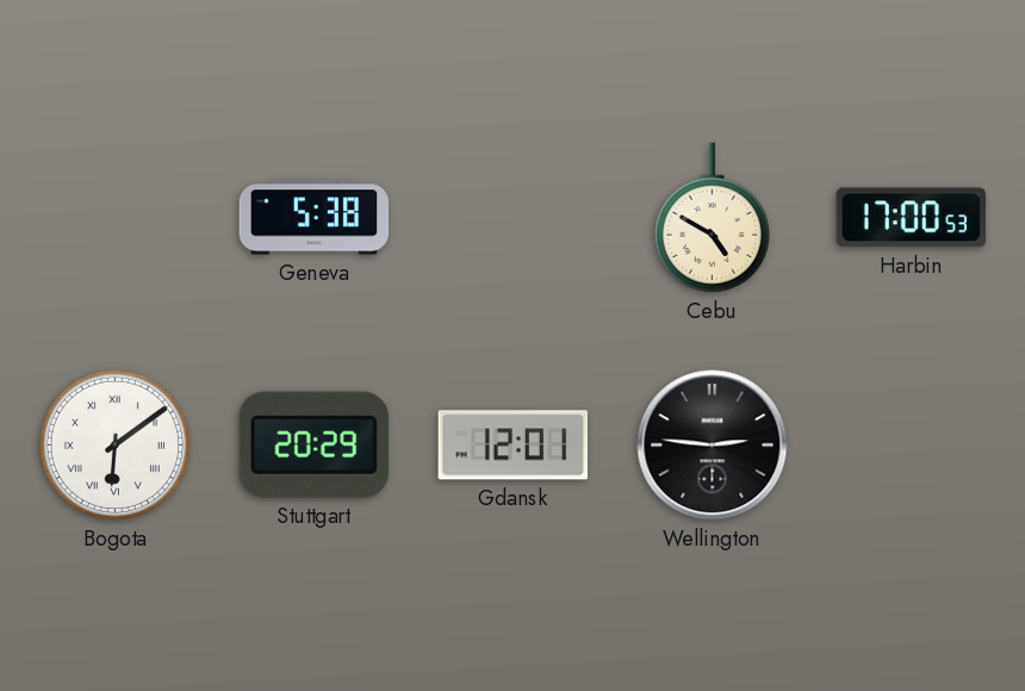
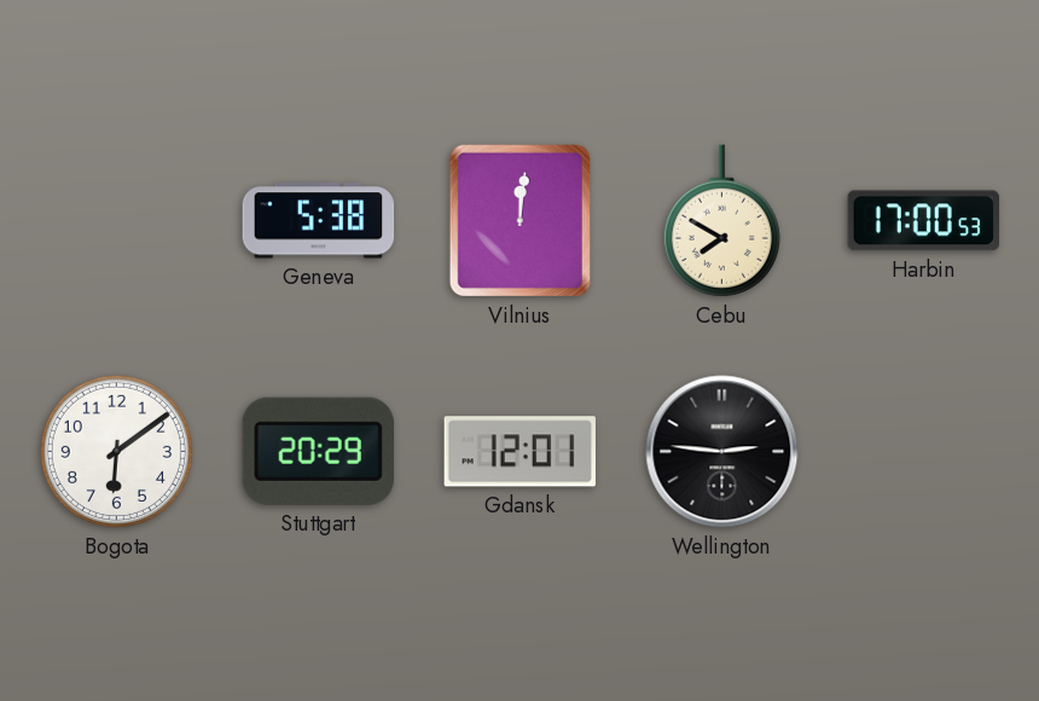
Vilnius: none -> 12:01 (519, 220)
Cebu: 4:50 -> 7:50 (721, 221)
Bogota numerals: Roman -> Arabic (116, 451)
